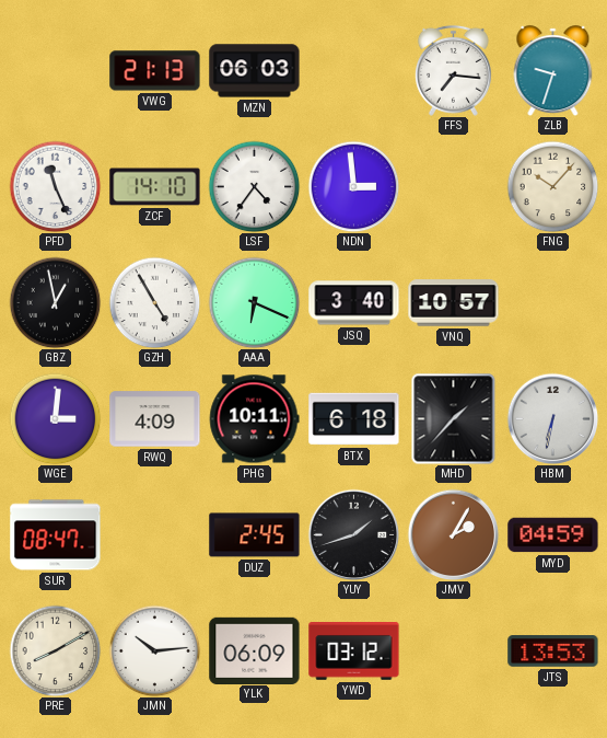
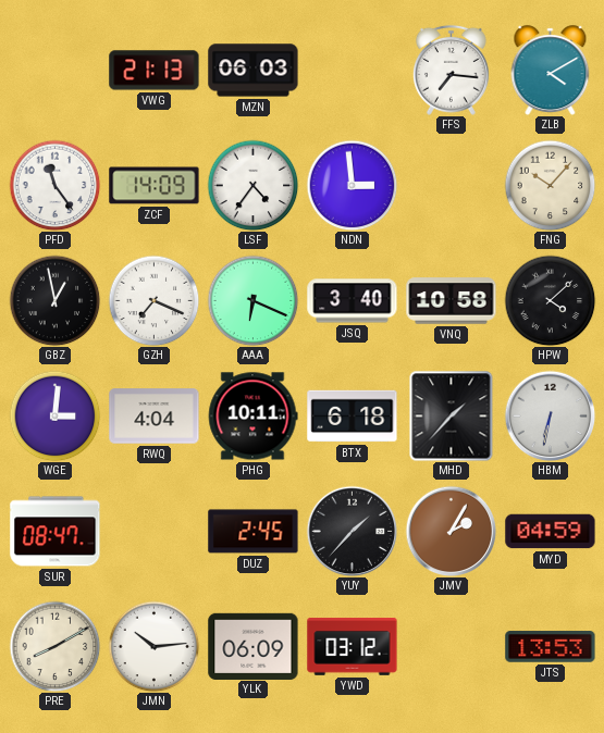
ZLB: 9:33 -> 4:10 (551, 71)
PFD: 11:26 -> 11:24 (54, 185)
ZCF: 14:10 -> 14:09 (155, 186)
GZH: 4:55 -> 7:19 (153, 300)
VNQ: 10:57 -> 10:58 (452, 301)
HPW: none -> 4:08 (550, 300)
RWQ: 4:09 -> 4:04 (155, 417)
YUY: 1:42 -> 1:37 (352, 531)
